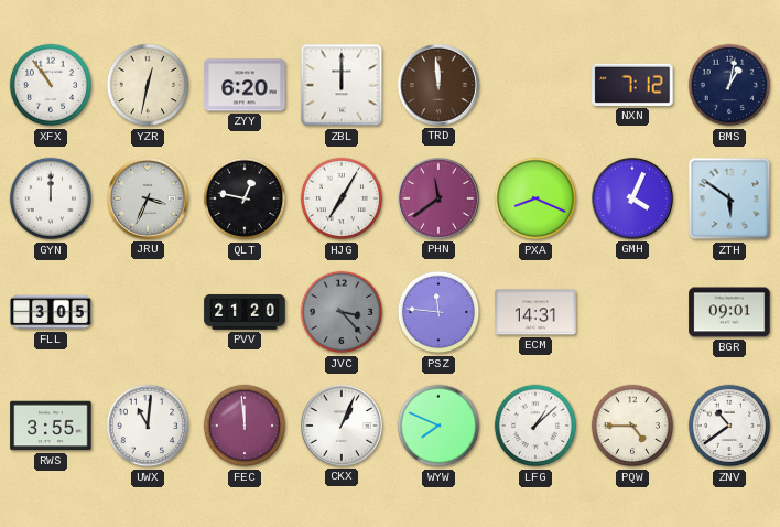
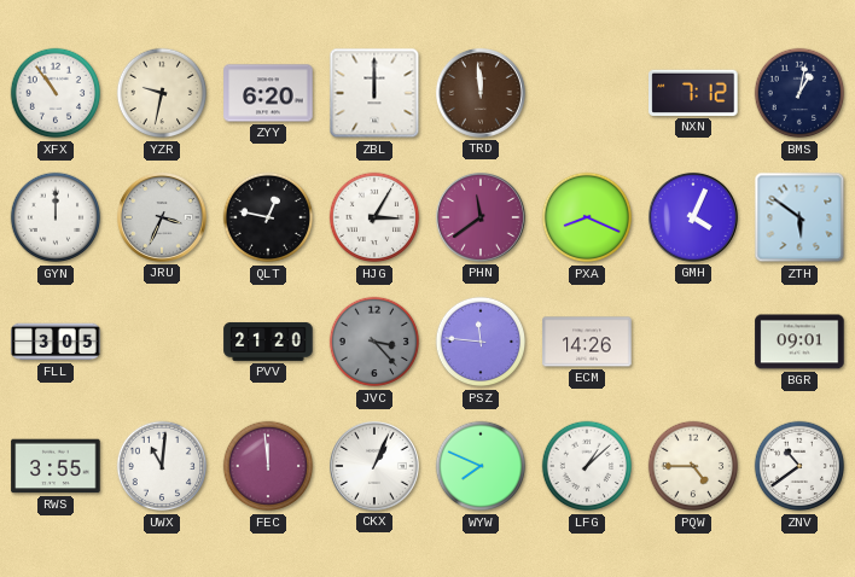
YZR: 12:32 -> 9:32 (162, 93)
HJG: 7:05 -> 3:05 (374, 217)
ECM: 14:31 -> 14:26 (587, 342)
